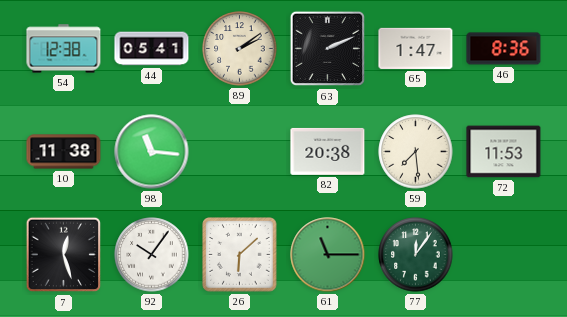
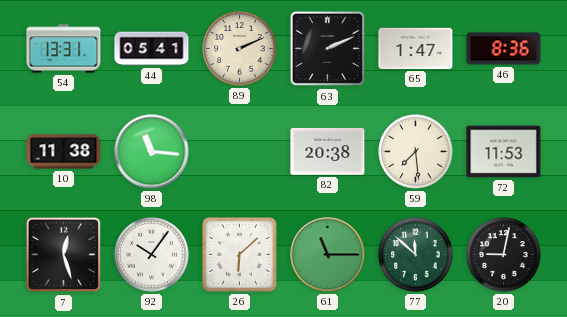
54: 12:38 -> 13:31 (64, 49)
89: 2:09 -> 2:11 (240, 49)
77: 12:06 -> 11:52 (416, 255)
20: none -> 9:02 (504, 255)
